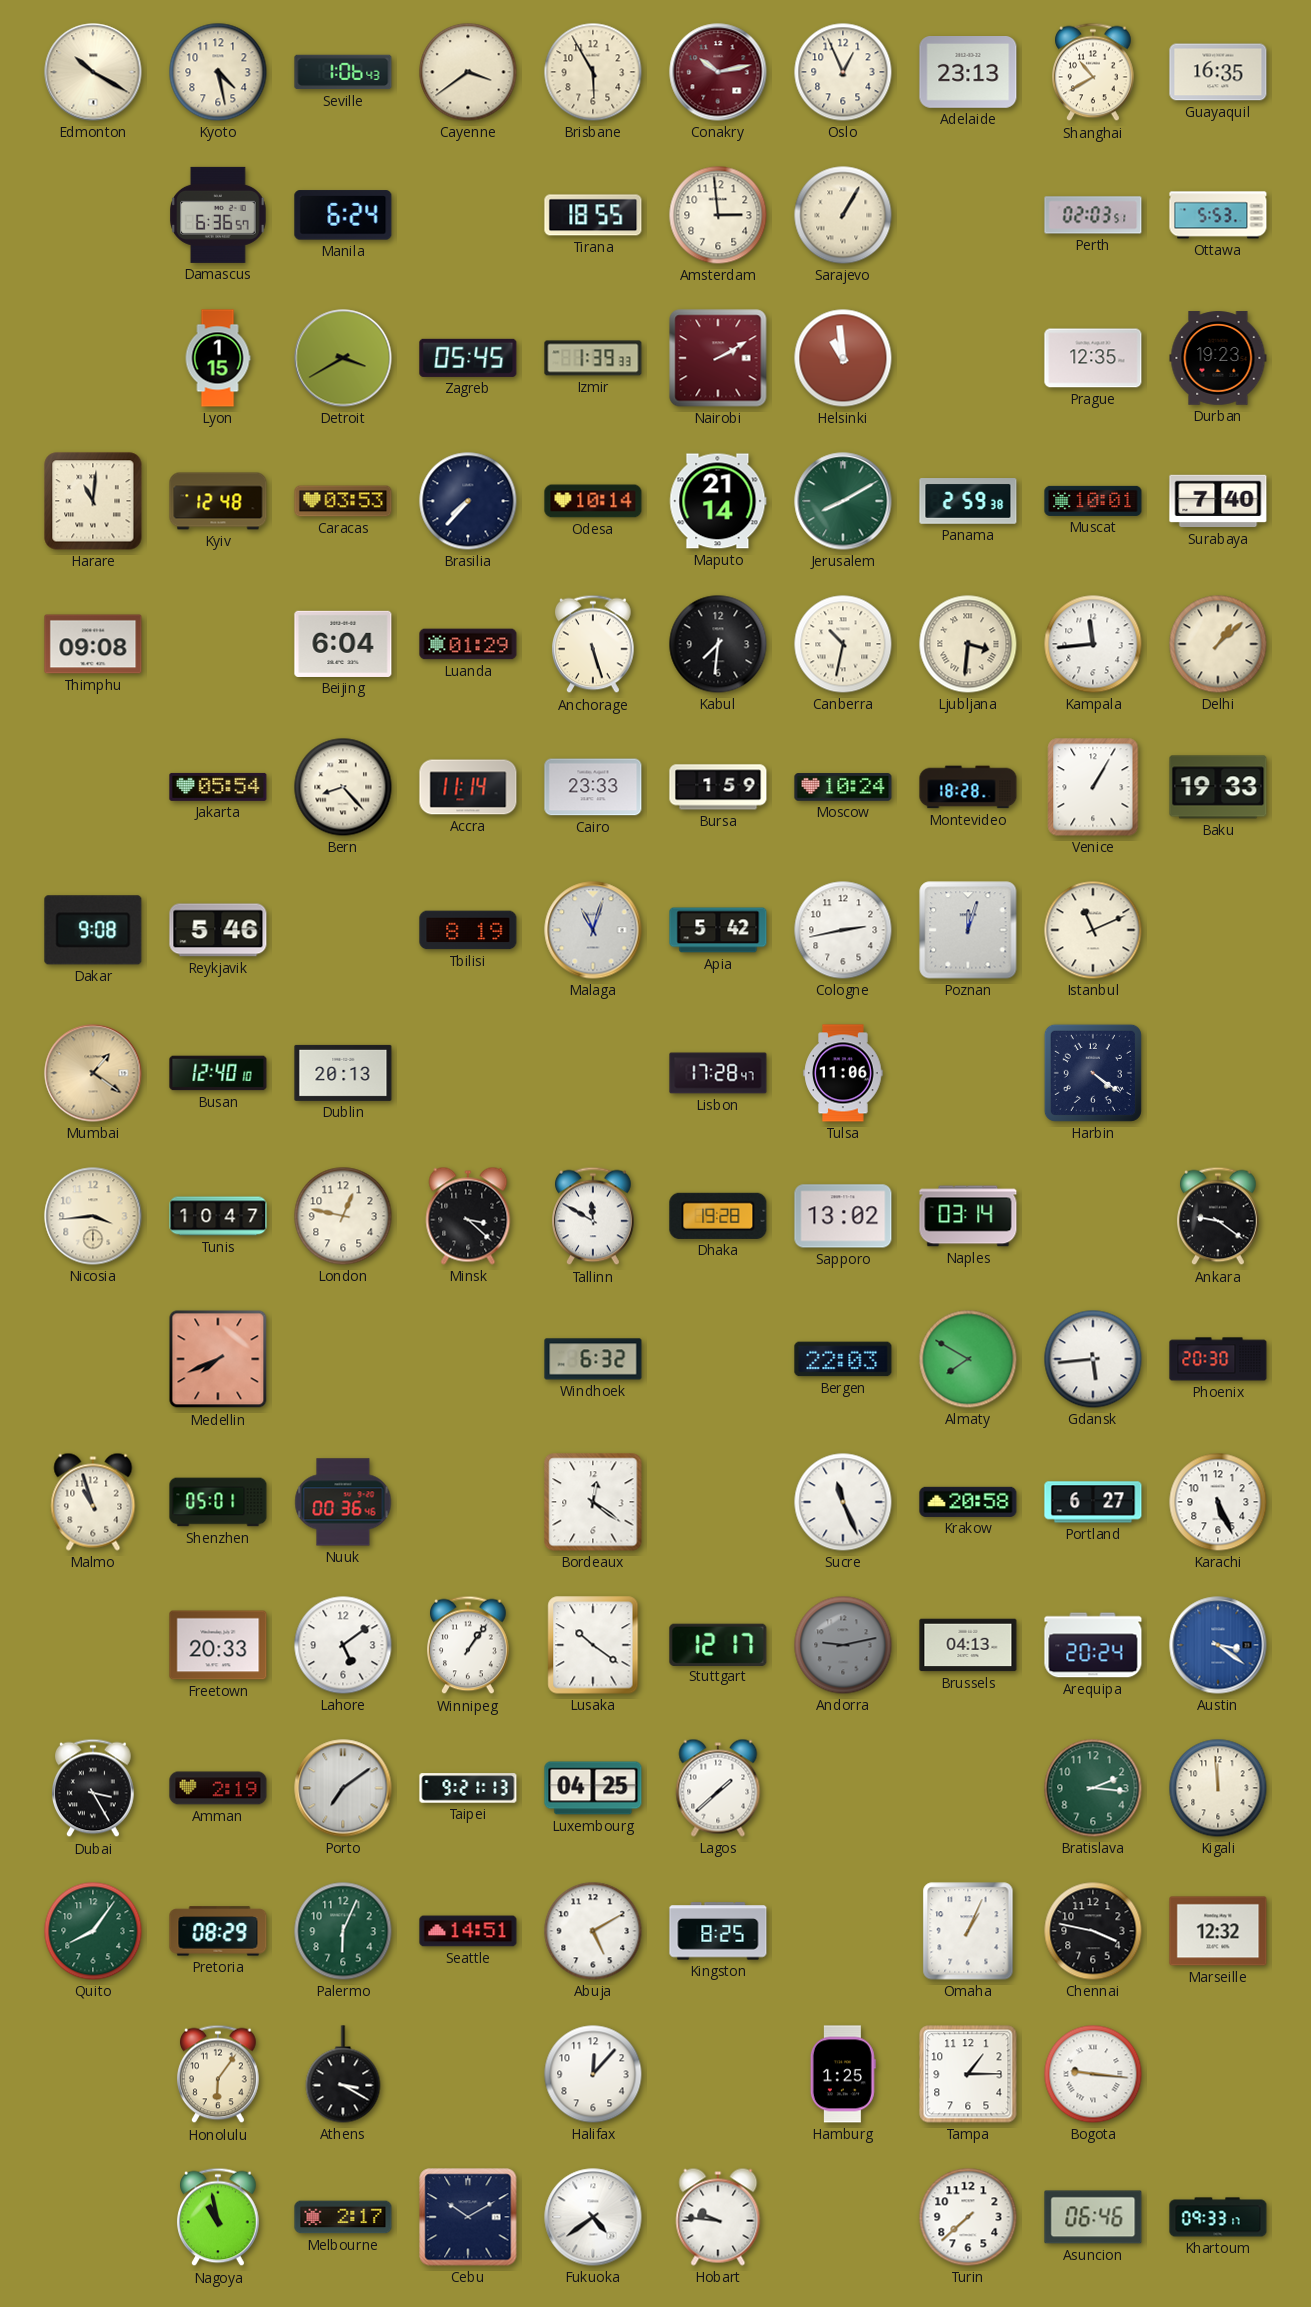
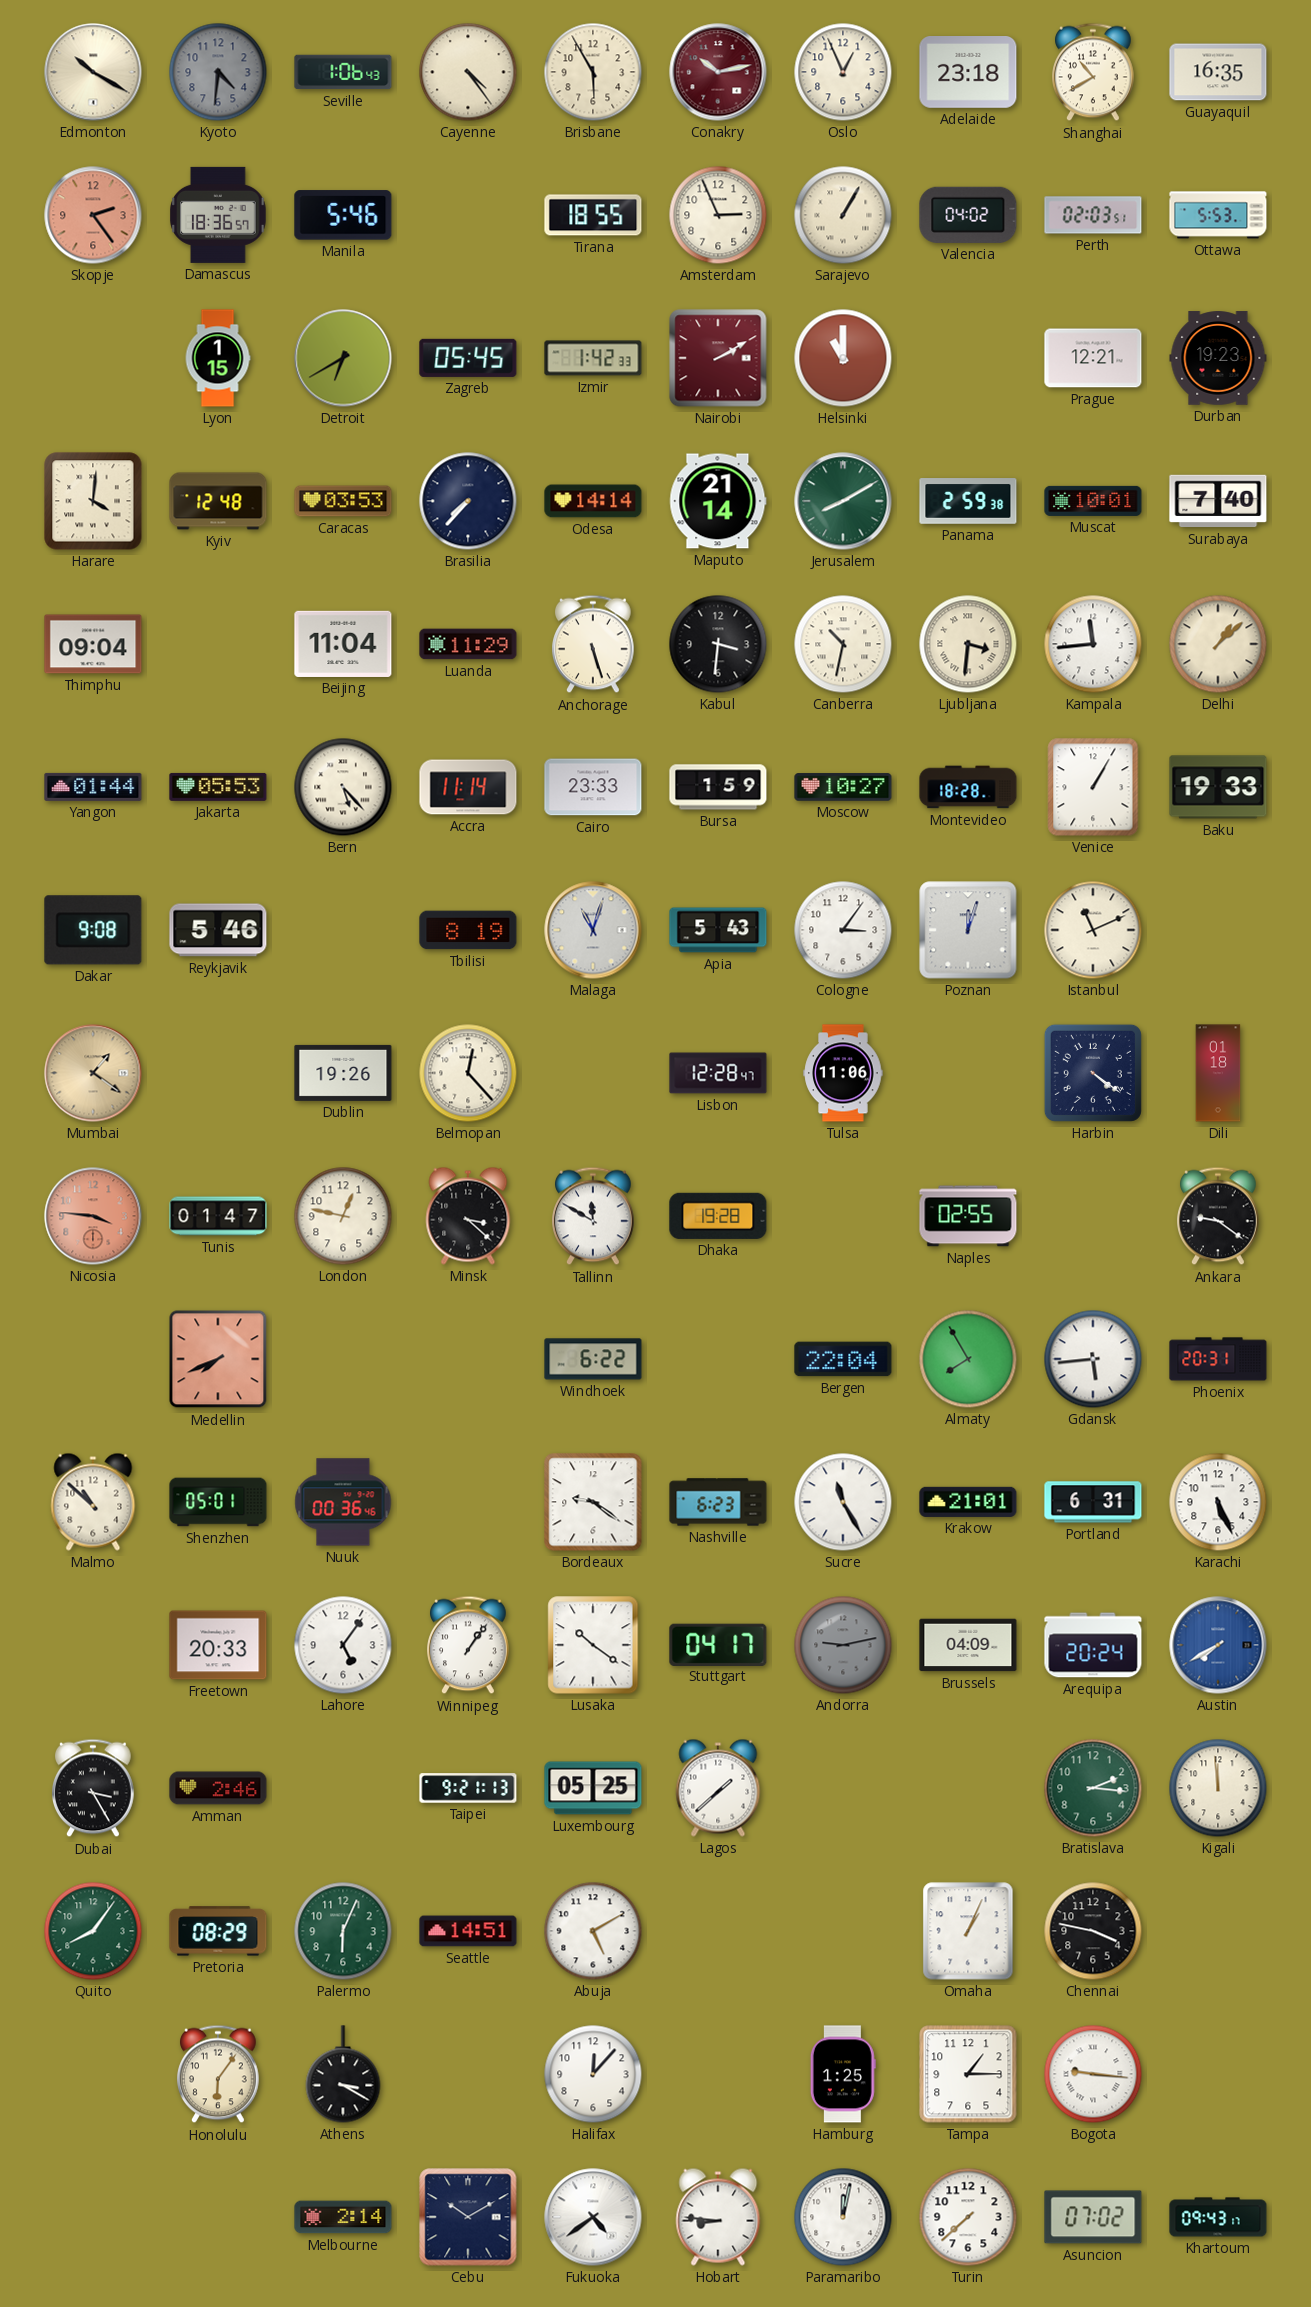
Kyoto: 4:28 -> 4:31 (218, 72)
Kyoto dial: cream -> grey (218, 72)
Cayenne: 3:39 -> 4:24 (468, 72)
Adelaide: 23:13 -> 23:18 (968, 73)
Skopje: none -> 2:24 (93, 215)
Damascus: 6:36 -> 18:36 (218, 215)
Manila: 6:24 -> 5:46 (343, 215)
Amsterdam: 2:59 -> 2:56 (718, 215)
Valencia: none -> 04:02 (968, 215)
Detroit: 3:40 -> 6:40 (343, 358)
Izmir: 1:39 -> 1:42 (593, 358)
Helsinki: 10:59 -> 11:00 (843, 358)
Prague: 12:35 -> 12:21 (1093, 358)
Harare: 11:01 -> 4:01 (93, 501)
Odesa: 10:14 -> 14:14 (593, 501)
Thimphu: 09:08 -> 09:04 (93, 644)
Beijing: 6:04 -> 11:04 (343, 644)
Luanda: 01:29 -> 11:29 (468, 644)
Kabul: 7:31 -> 3:31 (718, 644)
Yangon: none -> 01:44 (93, 787)
Jakarta: 05:54 -> 05:53 (218, 787)
Bern: 8:23 -> 5:23 (343, 787)
Moscow: 10:24 -> 10:27 (843, 787)
Apia: 5:42 -> 5:43 (718, 930)
Cologne: 2:43 -> 3:06 (843, 930)
Busan: 12:40 -> none (218, 1073)
Dublin: 20:13 -> 19:26 (343, 1073)
Belmopan: none -> 12:23 (468, 1073)
Lisbon: 17:28 -> 12:28 (718, 1073)
Dili: none -> 01:18 (1218, 1073)
Nicosia: 3:44 -> 3:46 (93, 1216)
Nicosia dial: cream -> salmon (93, 1216)
Tunis: 10:47 -> 01:47 (218, 1216)
Sapporo: 13:02 -> none (843, 1216)
Naples: 03:14 -> 02:55 (968, 1216)
Windhoek: 6:32 -> 6:22 (593, 1359)
Bergen: 22:03 -> 22:04 (843, 1359)
Almaty: 7:50 -> 7:55 (968, 1359)
Phoenix: 20:30 -> 20:31 (1218, 1359)
Malmo: 10:57 -> 10:52 (93, 1502)
Bordeaux: 12:21 -> 9:21 (593, 1502)
Nashville: none -> 6:23 (718, 1502)
Sucre: 11:26 -> 11:25 (843, 1502)
Krakow: 20:58 -> 21:01 (968, 1502)
Portland: 6:27 -> 6:31 (1093, 1502)
Lahore: 5:09 -> 5:06 (343, 1645)
Stuttgart: 12:17 -> 04:17 (718, 1644)
Brussels: 04:13 -> 04:09 (968, 1645)
Austin: 3:21 -> 7:40 (1218, 1645)
Amman: 2:19 -> 2:46 (218, 1788)
Porto: 7:09 -> none (343, 1788)
Luxembourg: 04:25 -> 05:25 (593, 1788)
Kingston: 8:25 -> none (718, 1931)
Marseille: 12:32 -> none (1218, 1931)
Nagoya: 10:58 -> none (219, 2217)
Melbourne: 2:17 -> 2:14 (343, 2217)
Hobart: 9:46 -> 8:46 (718, 2217)
Paramaribo: none -> 12:02 (843, 2217)
Asuncion: 06:46 -> 07:02 (1093, 2217)
Khartoum: 09:33 -> 09:43 (1218, 2217)
